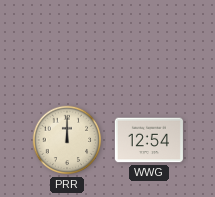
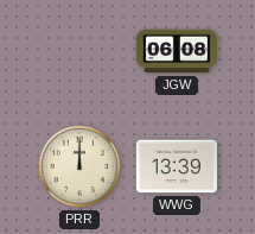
JGW: none -> 06:08 (177, 51)
WWG: 12:54 -> 13:39 (177, 166)
